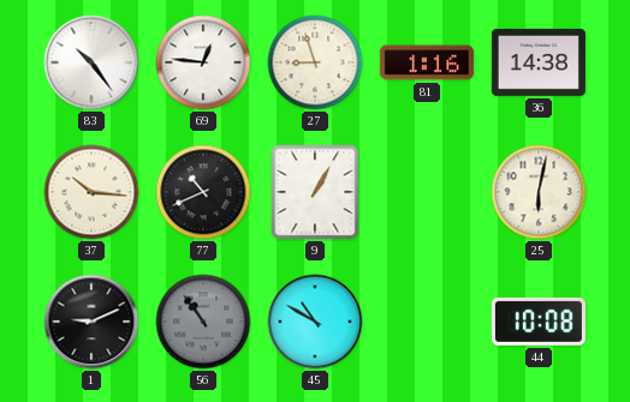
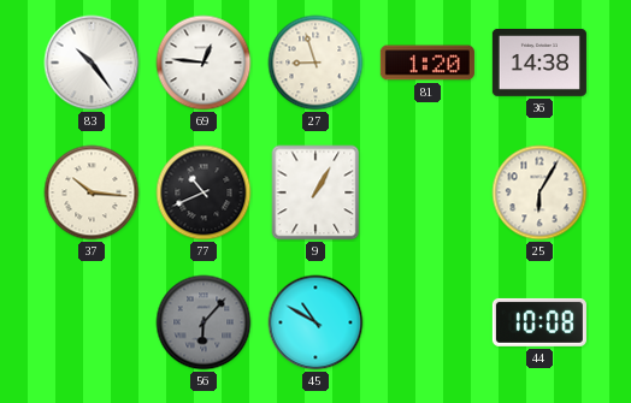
81: 1:16 -> 1:20 (427, 63)
25: 6:02 -> 6:05 (539, 192)
1: 9:11 -> none (91, 322)
56: 10:54 -> 6:07 (204, 322)
